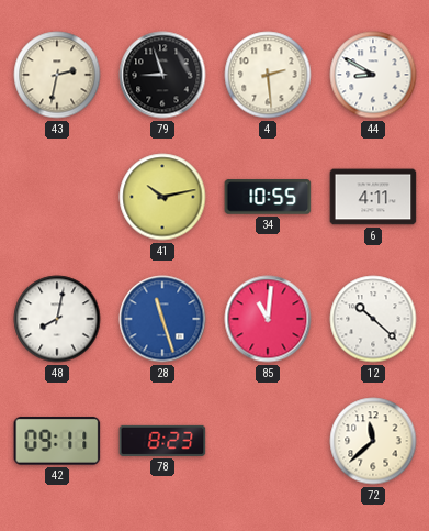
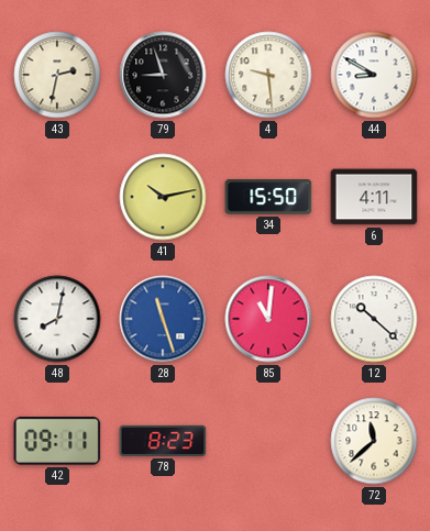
4: 2:29 -> 9:29 (268, 75)
34: 10:55 -> 15:50 (268, 197)
